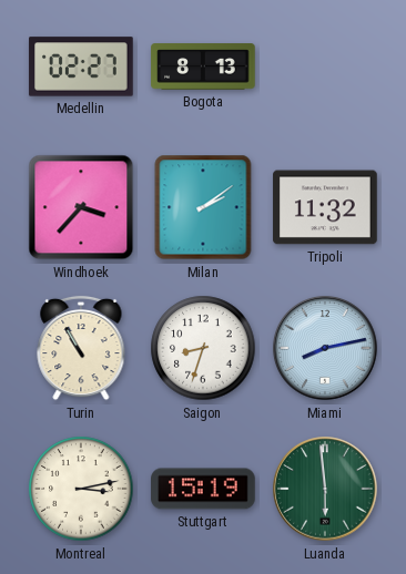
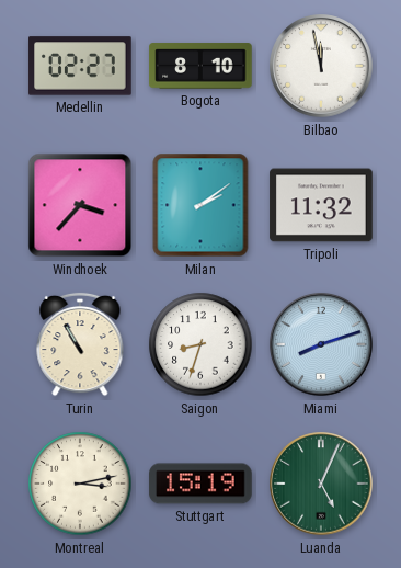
Bogota: 8:13 -> 8:10 (200, 66)
Bilbao: none -> 11:58 (321, 66)
Miami: 8:13 -> 8:12 (321, 344)
Luanda: 5:59 -> 5:04 (321, 484)
